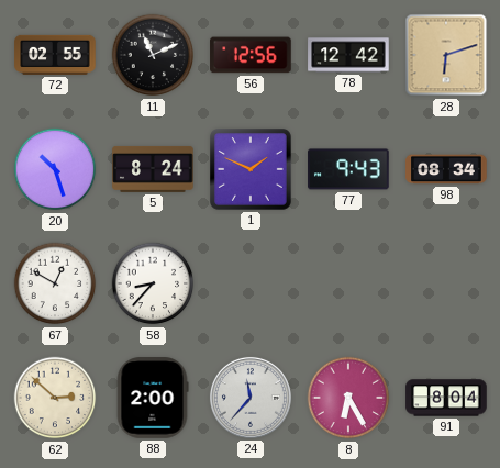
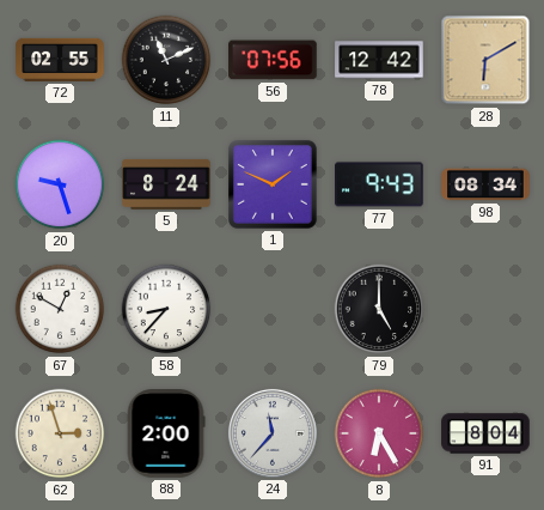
56: 12:56 -> 07:56 (273, 60)
28: 6:12 -> 6:10 (485, 60)
20: 10:27 -> 9:27 (60, 184)
79: none -> 5:00 (379, 309)
62: 2:52 -> 2:57 (60, 433)
